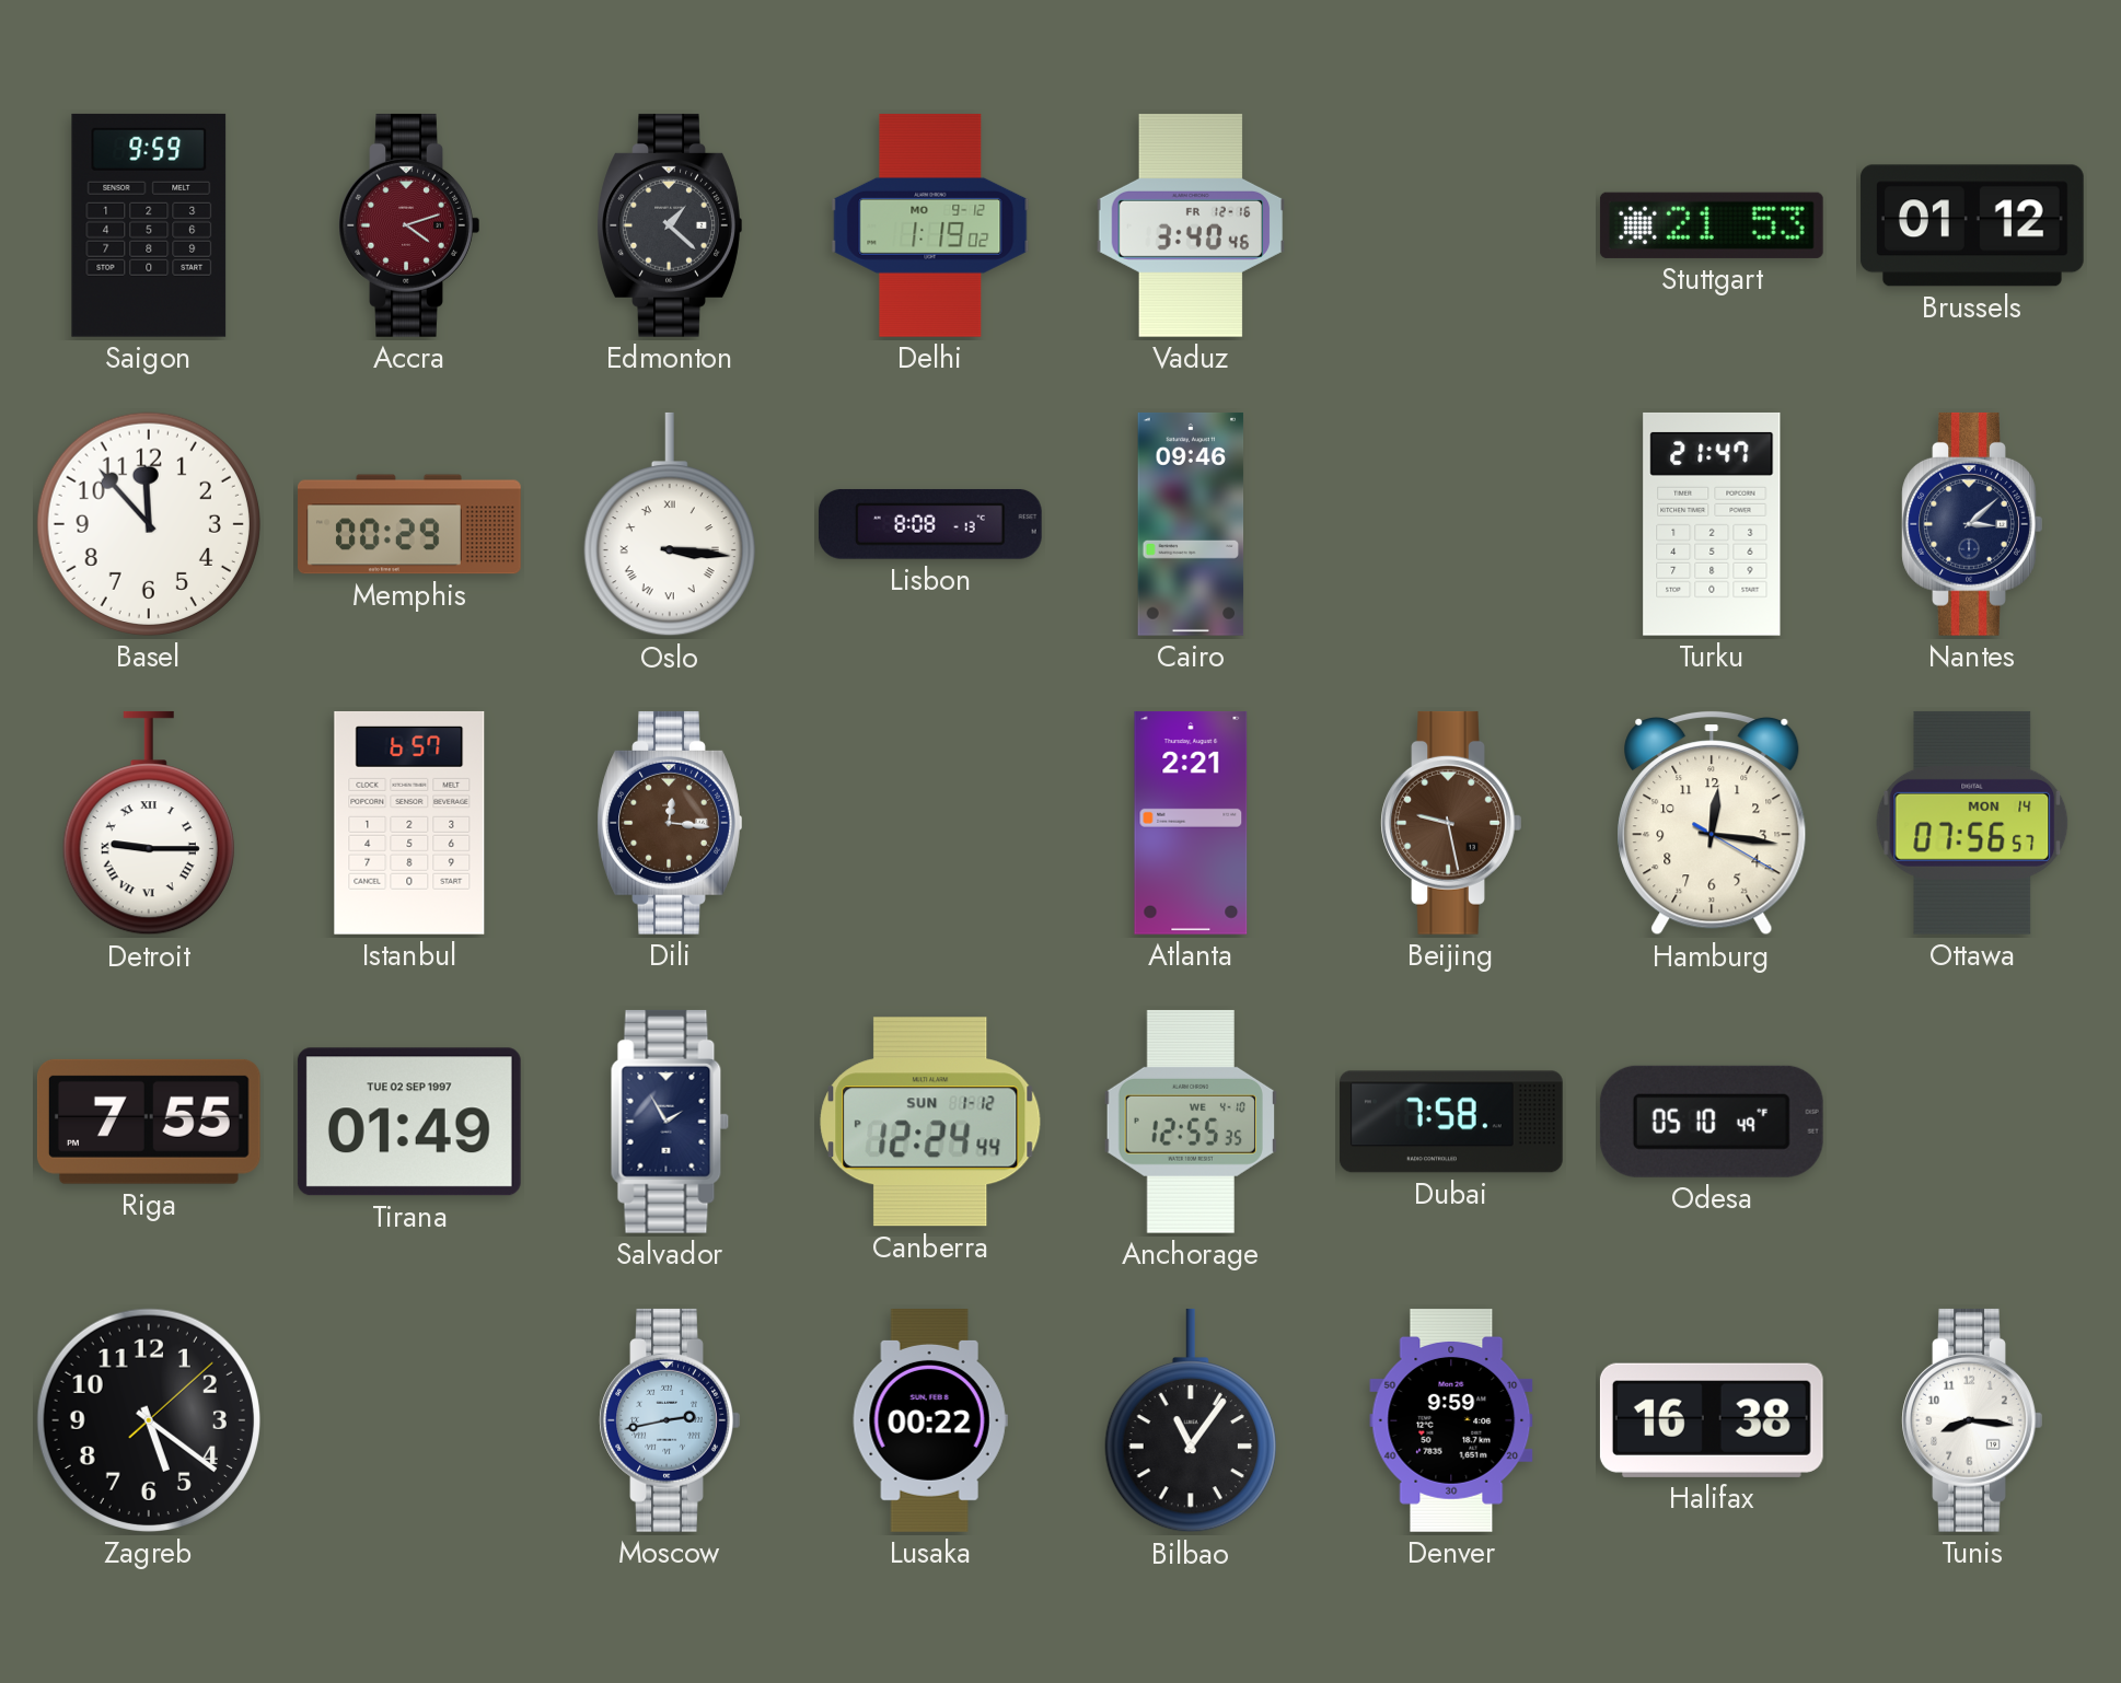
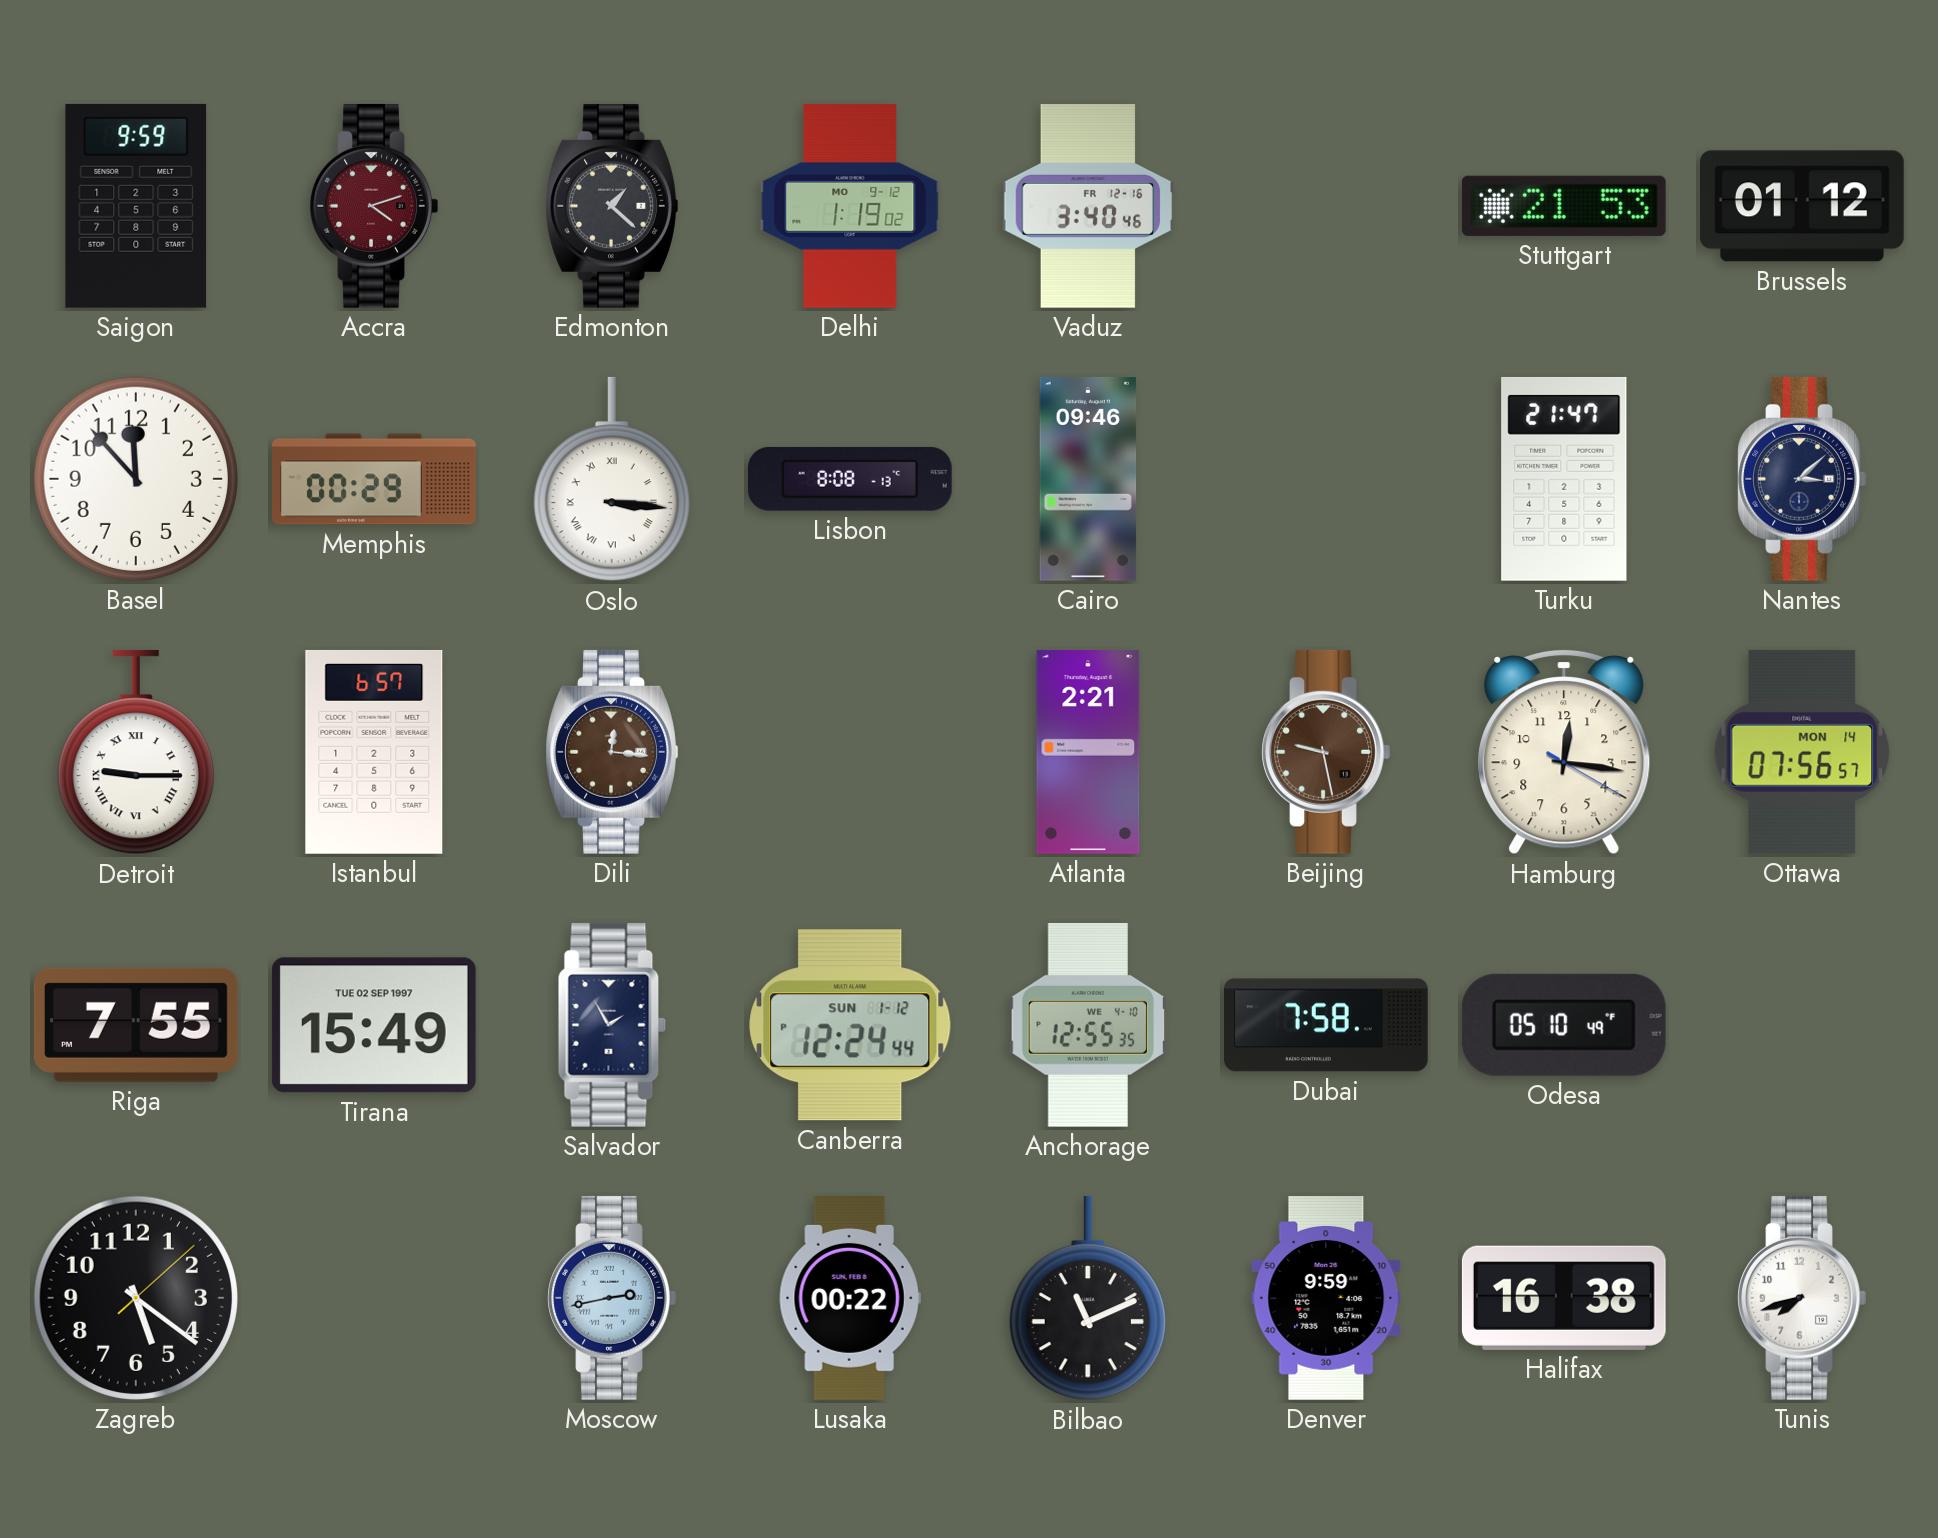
Tirana: 01:49 -> 15:49 (374, 1025)
Bilbao: 11:06 -> 11:11 (1088, 1298)
Tunis: 8:16 -> 7:42 (1802, 1298)
